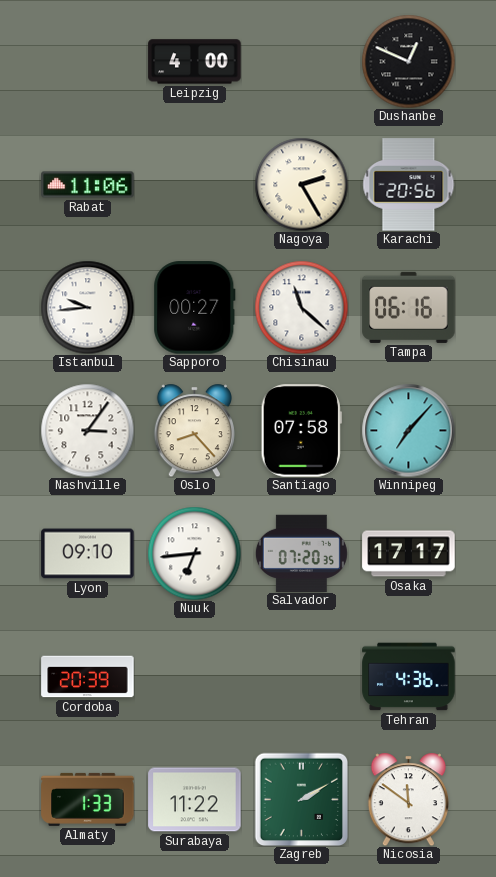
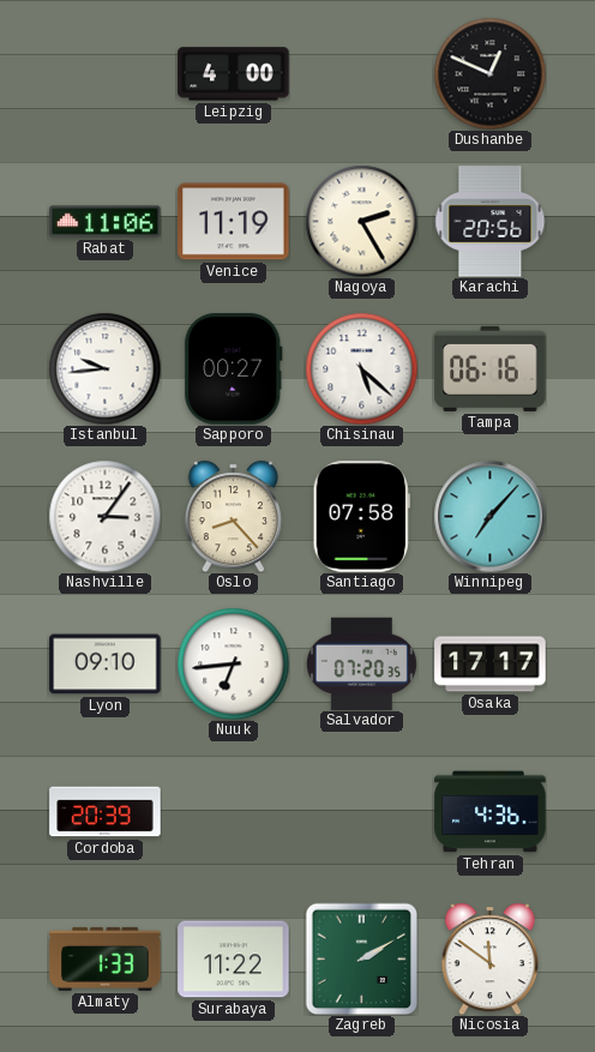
Venice: none -> 11:19 (234, 222)
Chisinau: 11:22 -> 5:22 (361, 368)
